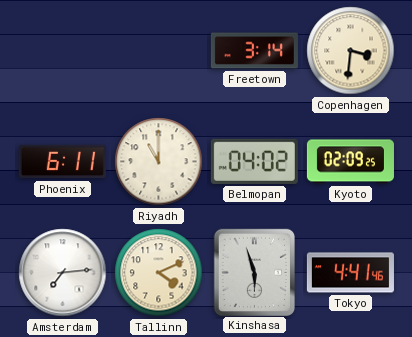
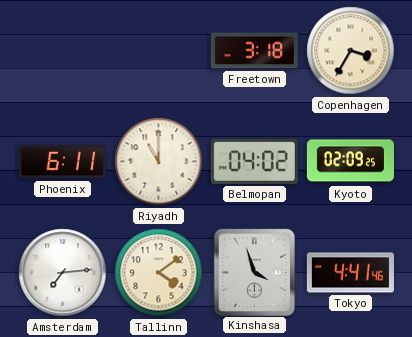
Freetown: 3:14 -> 3:18 (254, 51)
Copenhagen: 3:31 -> 3:35 (351, 51)
Tallinn: 4:11 -> 4:09 (159, 273)
Kinshasa: 5:57 -> 3:57 (254, 272)
